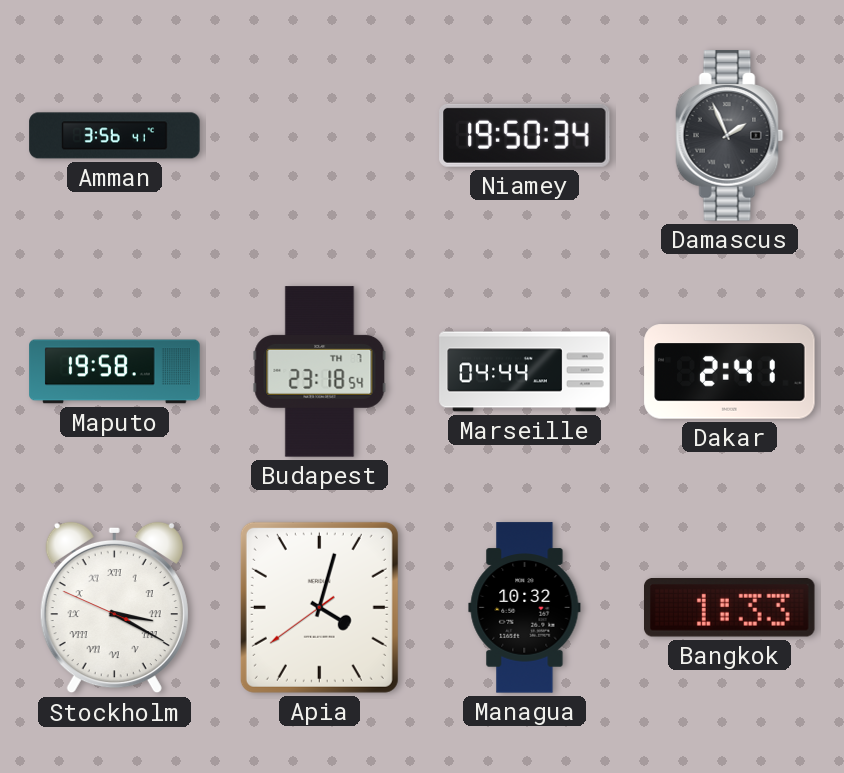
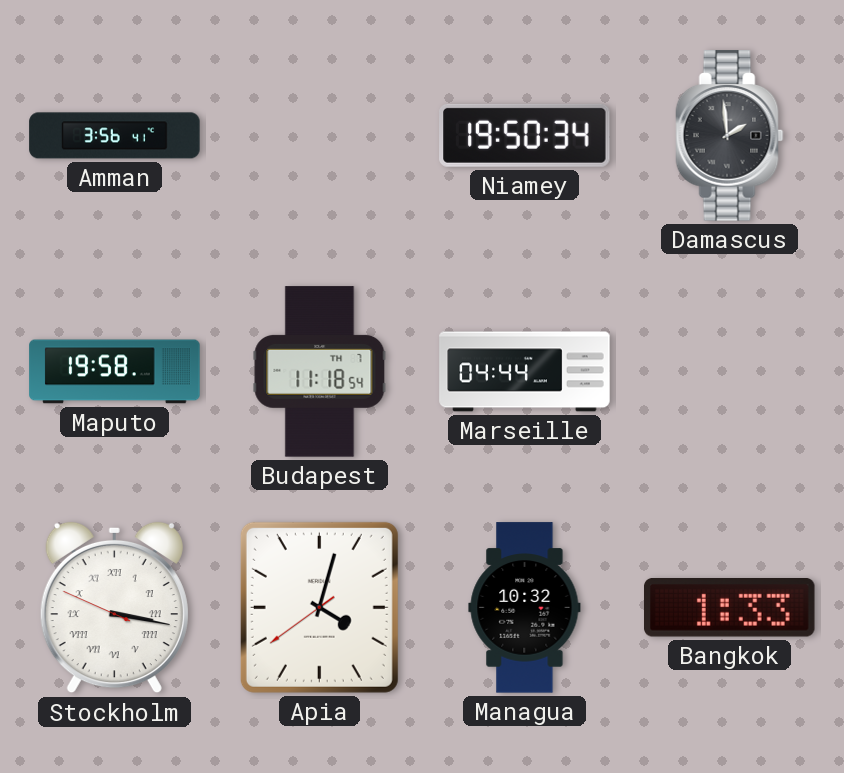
Damascus: 1:56 -> 1:59 (730, 136)
Budapest: 23:18 -> 11:18 (320, 372)
Dakar: 2:41 -> none (730, 372)
Stockholm: 3:19 -> 3:16 (114, 608)
